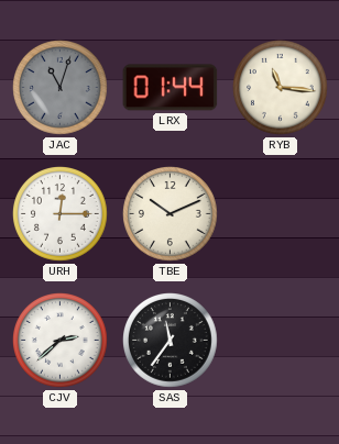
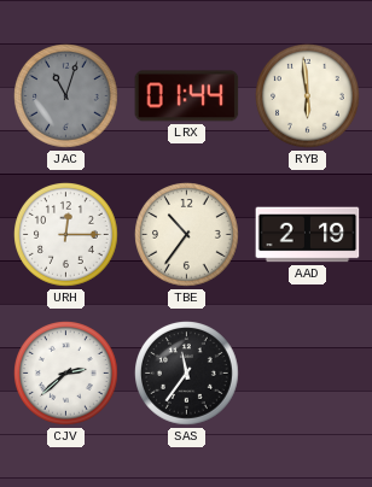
RYB: 11:16 -> 5:59 (308, 96)
TBE: 10:11 -> 10:36 (187, 235)
AAD: none -> 2:19 (308, 235)
